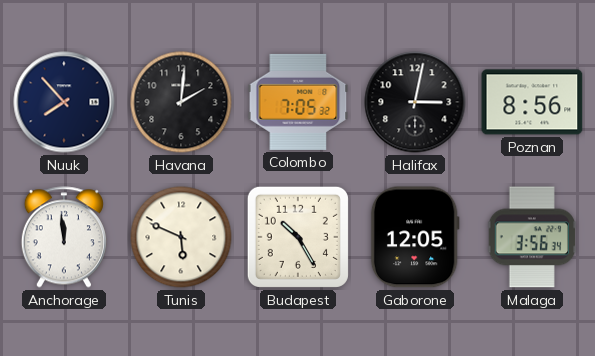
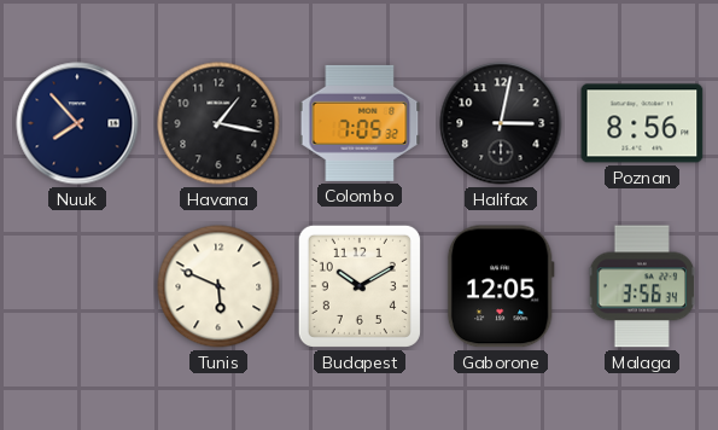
Havana: 2:01 -> 1:17 (218, 123)
Anchorage: 11:59 -> none (64, 237)
Budapest: 10:25 -> 10:10 (360, 286)
